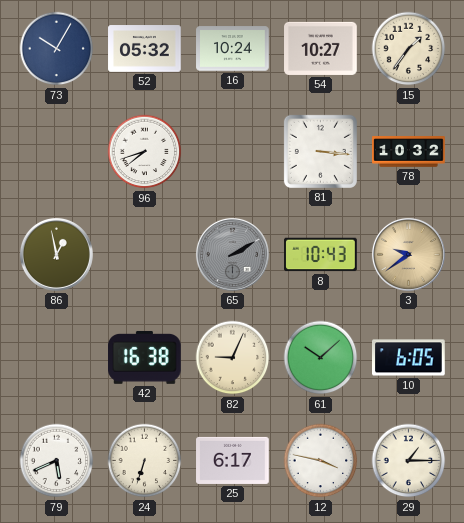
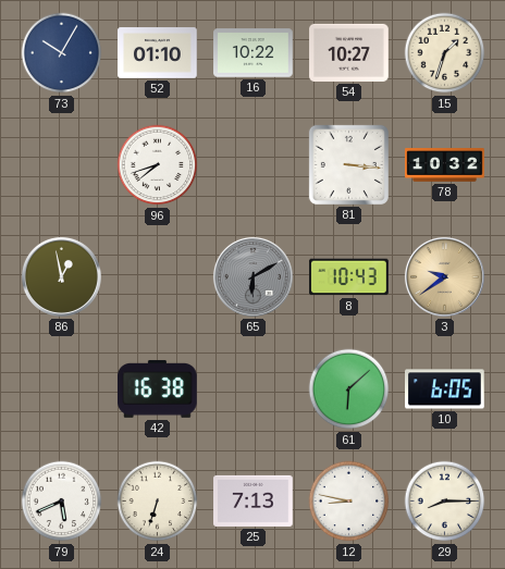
52: 05:32 -> 01:10 (158, 53)
16: 10:24 -> 10:22 (254, 53)
15: 1:36 -> 1:33 (445, 53)
65: 2:10 -> 6:10 (253, 276)
82: 9:04 -> none (233, 358)
61: 10:08 -> 6:08 (349, 389)
25: 6:17 -> 7:13 (254, 500)
12: 3:47 -> 8:47 (349, 502)
29: 1:15 -> 8:15 (445, 502)
